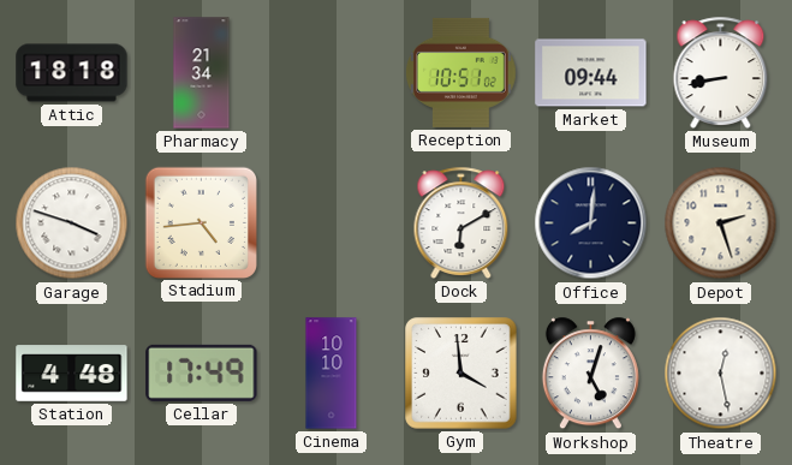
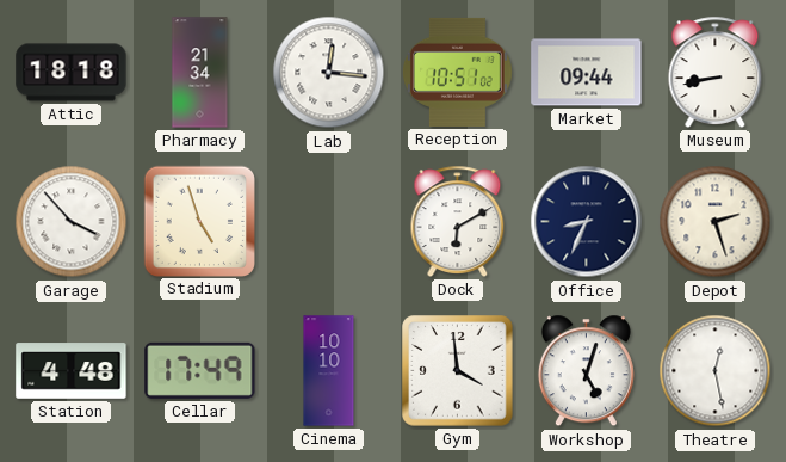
Lab: none -> 12:16 (329, 73)
Garage: 3:48 -> 3:53 (72, 222)
Stadium: 4:44 -> 4:57 (199, 221)
Office: 8:01 -> 8:34 (587, 222)
